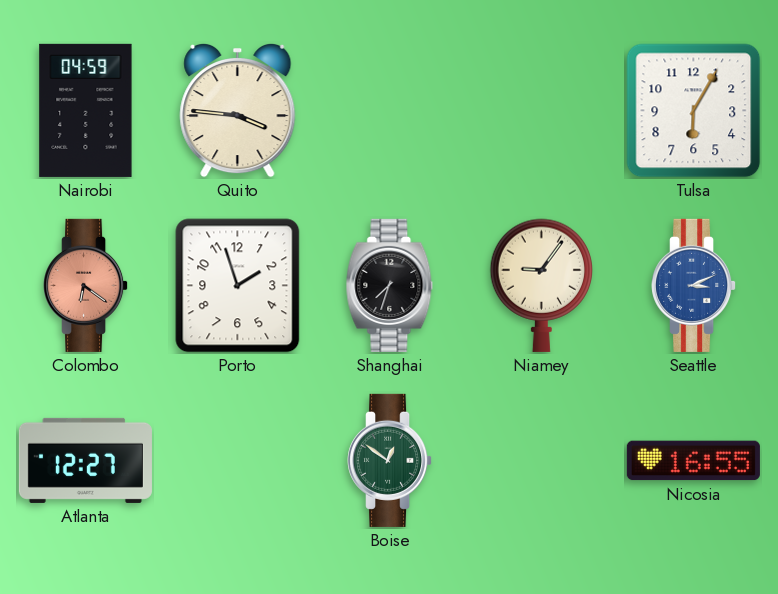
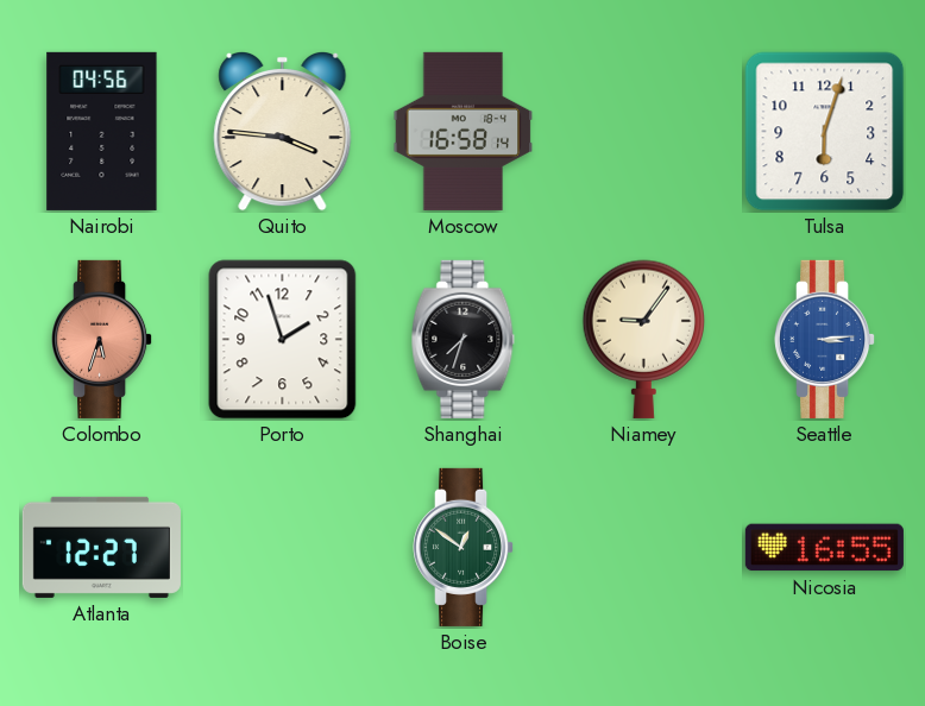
Nairobi: 04:59 -> 04:56 (102, 131)
Moscow: none -> 16:58 (464, 131)
Tulsa: 6:05 -> 6:03 (825, 132)
Colombo: 6:21 -> 5:33 (102, 339)
Seattle: 3:11 -> 3:14 (825, 339)
